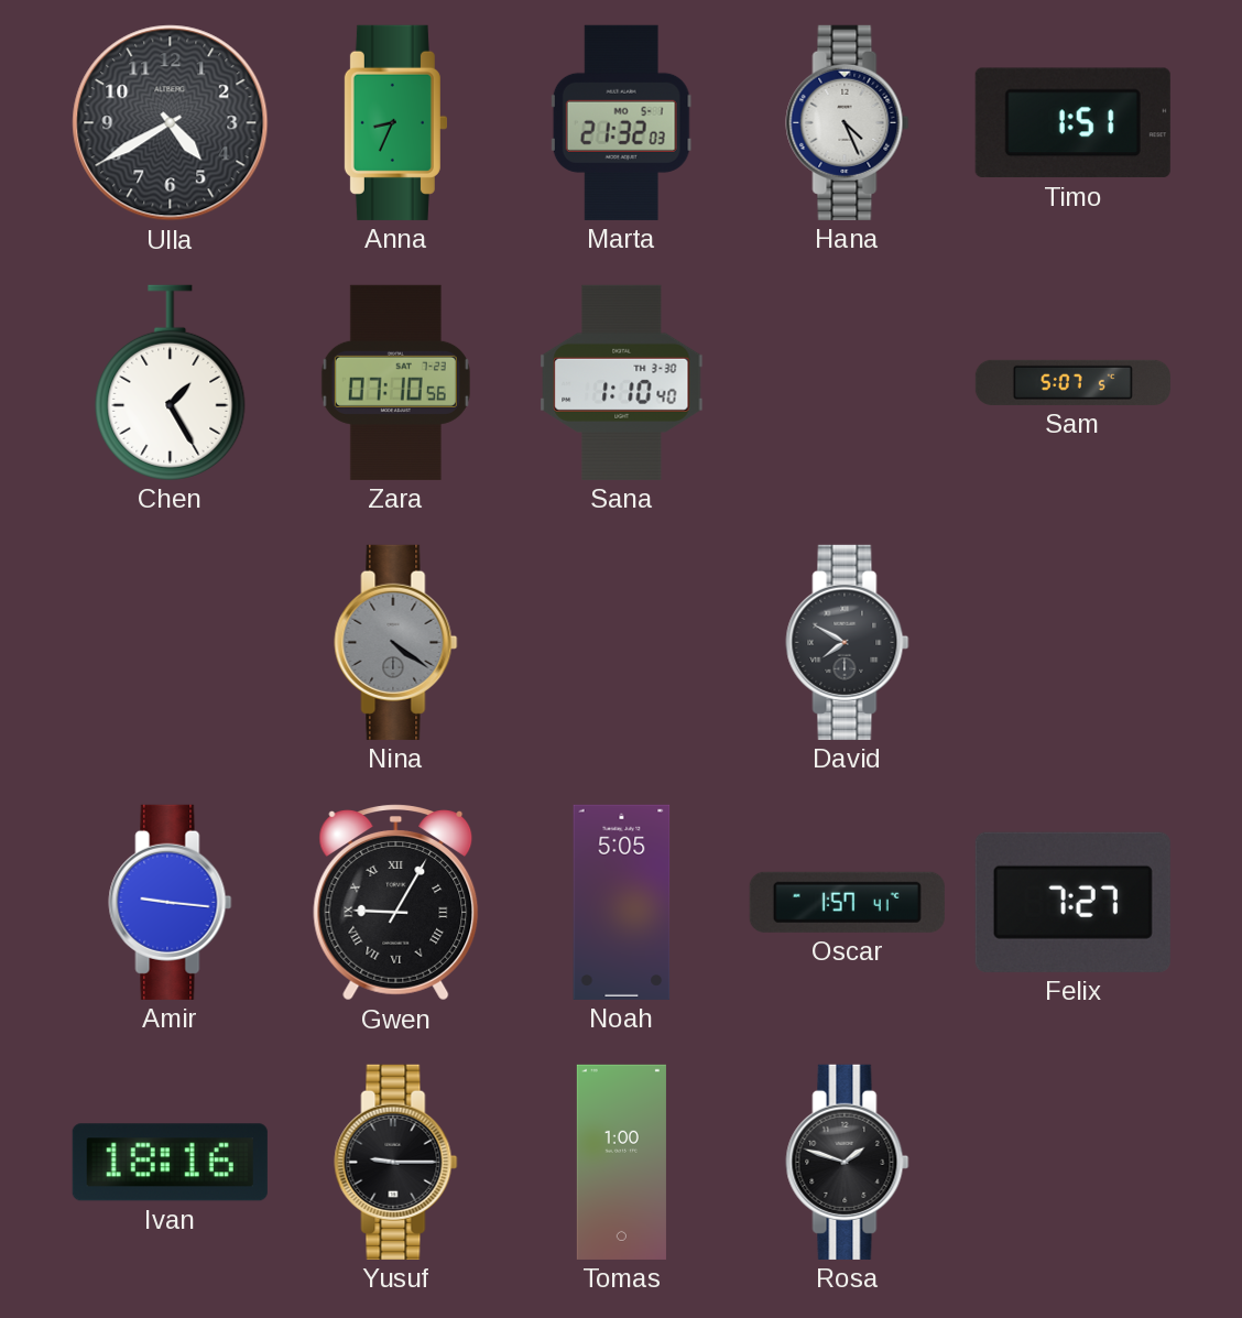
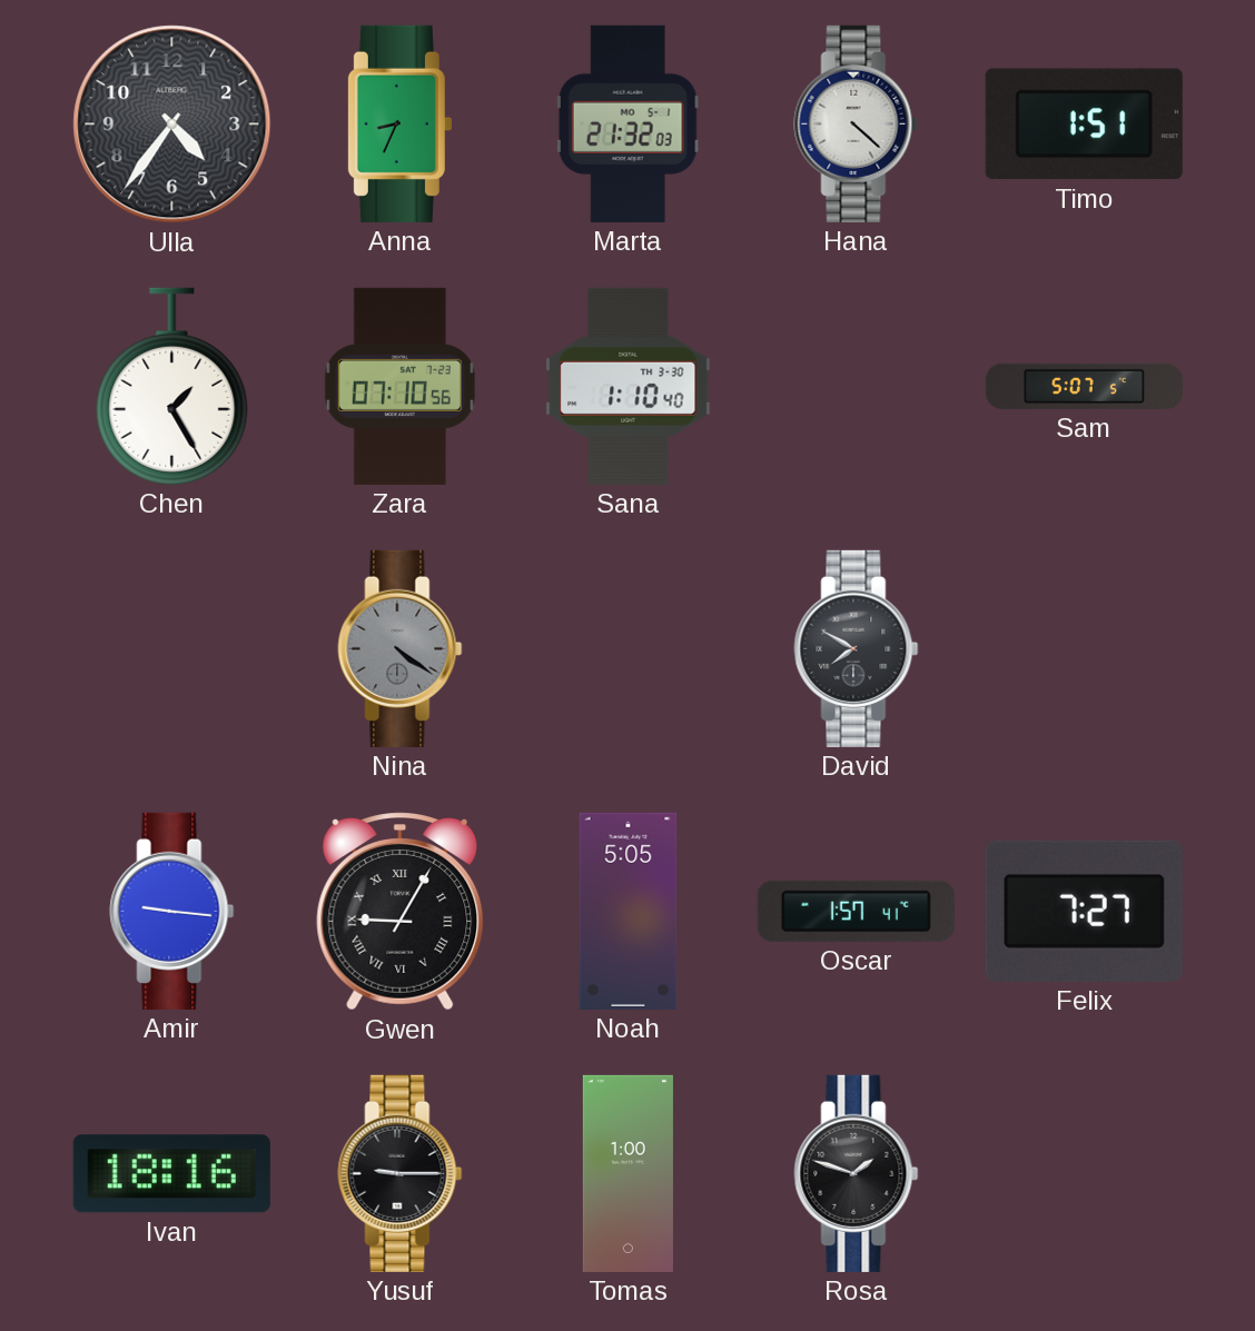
Ulla: 4:40 -> 4:36 (172, 125)
Hana: 4:26 -> 4:22 (857, 123)
